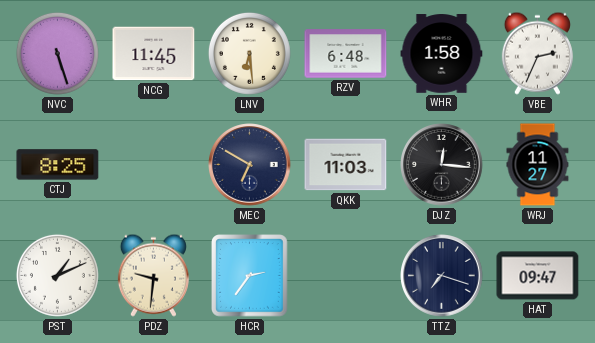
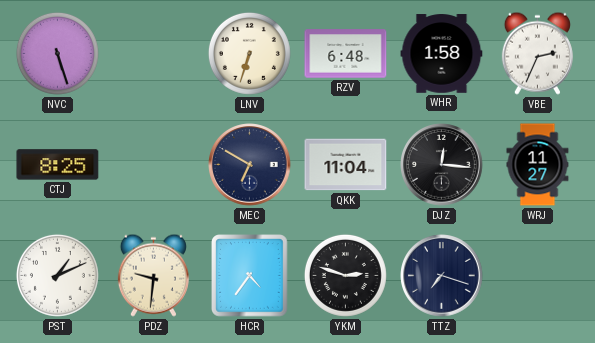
NCG: 11:45 -> none (154, 54)
LNV: 6:29 -> 6:33 (249, 53)
QKK: 11:03 -> 11:04 (346, 165)
HCR: 2:36 -> 4:36 (250, 276)
YKM: none -> 2:48 (345, 275)
HAT: 09:47 -> none (538, 276)
